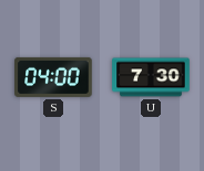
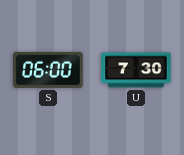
S: 04:00 -> 06:00 (48, 70)
